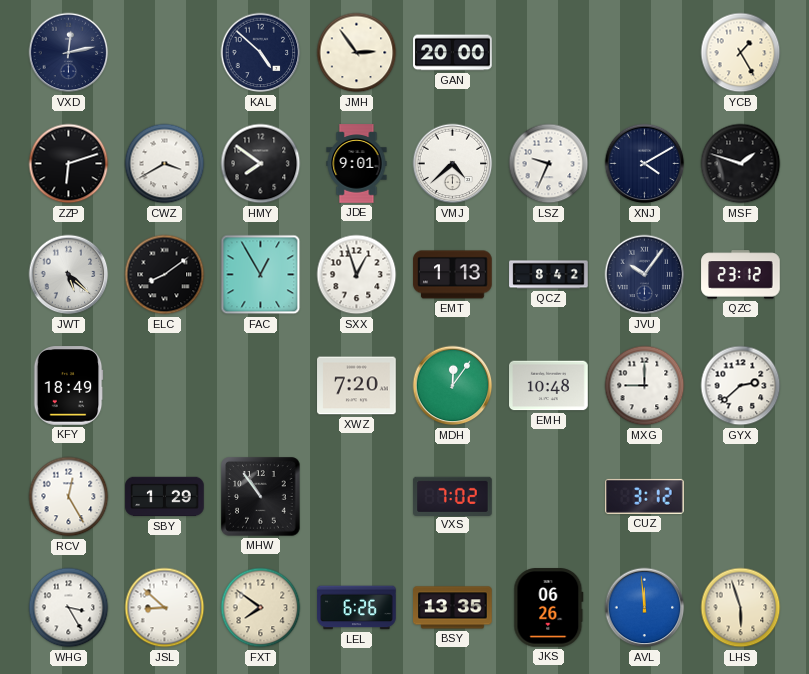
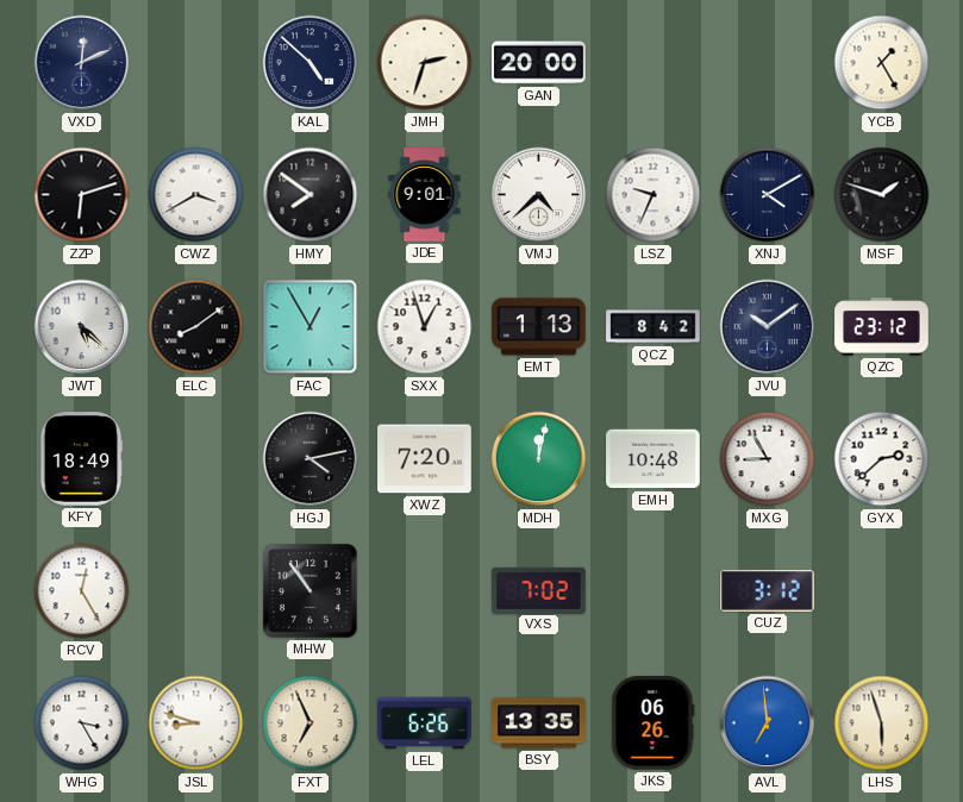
VXD: 12:13 -> 12:11 (82, 63)
JMH: 2:54 -> 2:33 (425, 63)
JVU: 10:06 -> 10:09 (768, 327)
HGJ: none -> 4:13 (311, 459)
MDH: 12:06 -> 12:02 (539, 459)
MXG: 9:00 -> 8:55 (768, 459)
SBY: 1:29 -> none (165, 497)
JSL: 8:52 -> 8:48 (196, 723)
FXT: 7:51 -> 6:56 (311, 723)
AVL: 11:59 -> 6:59 (768, 723)
